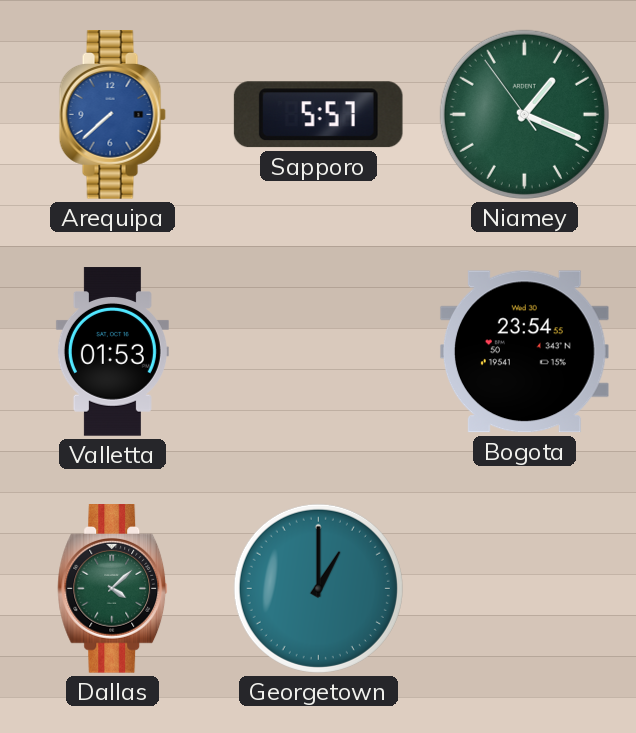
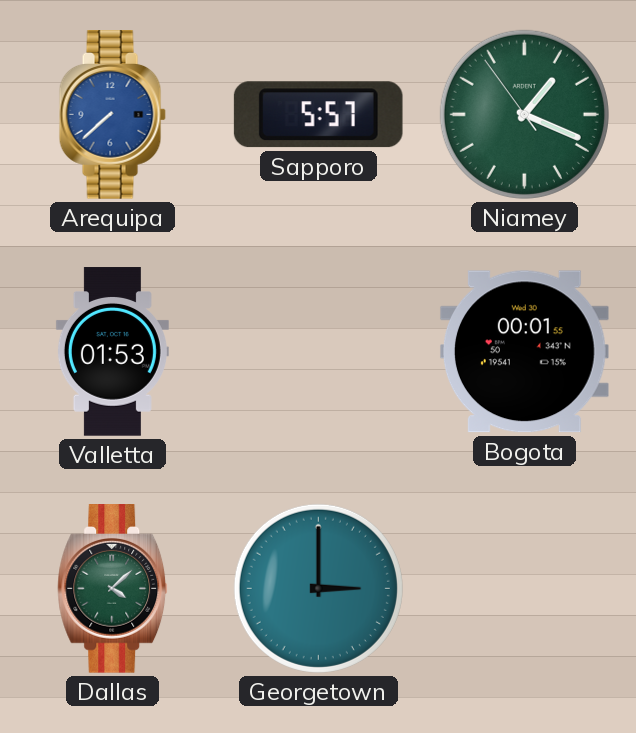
Bogota: 23:54 -> 00:01 (524, 352)
Georgetown: 1:00 -> 3:00 (318, 588)
